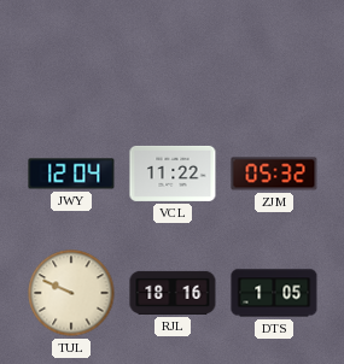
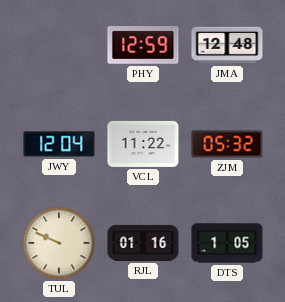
PHY: none -> 12:59 (143, 45)
JMA: none -> 12:48 (227, 45)
RJL: 18:16 -> 01:16 (143, 243)
